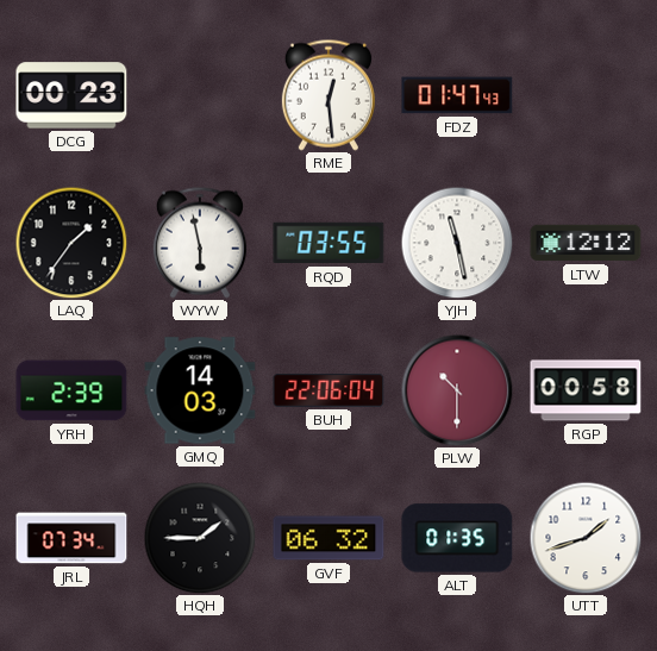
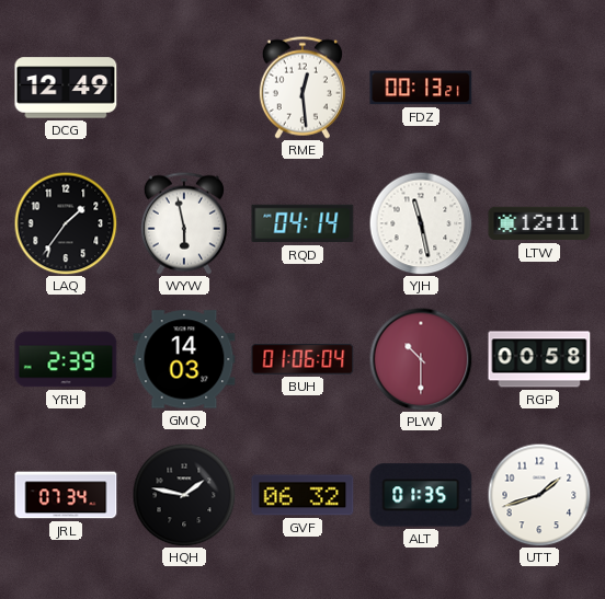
DCG: 00:23 -> 12:49 (66, 88)
FDZ: 01:47 -> 00:13 (421, 88)
RQD: 03:55 -> 04:14 (302, 223)
LTW: 12:12 -> 12:11 (539, 223)
BUH: 22:06 -> 01:06 (302, 359)
HQH: 1:45 -> 1:47 (184, 495)
